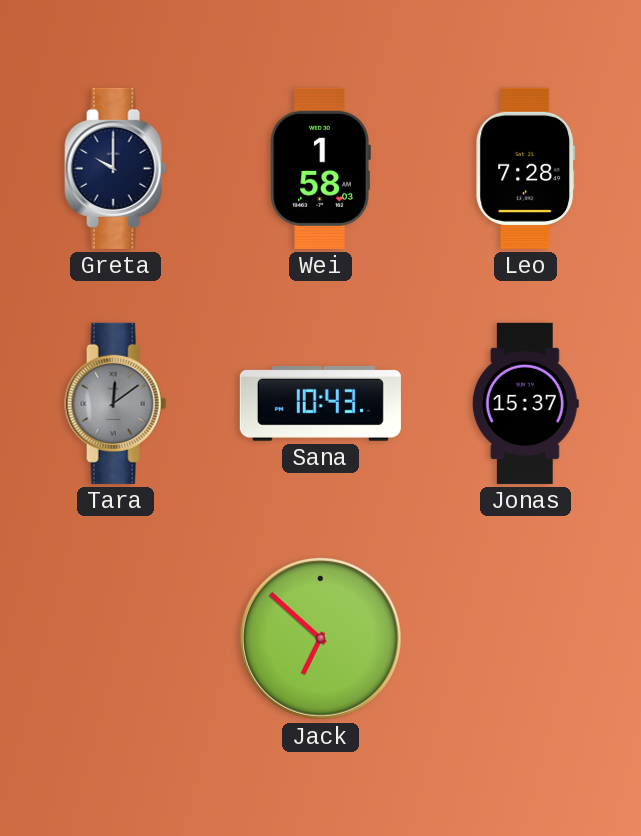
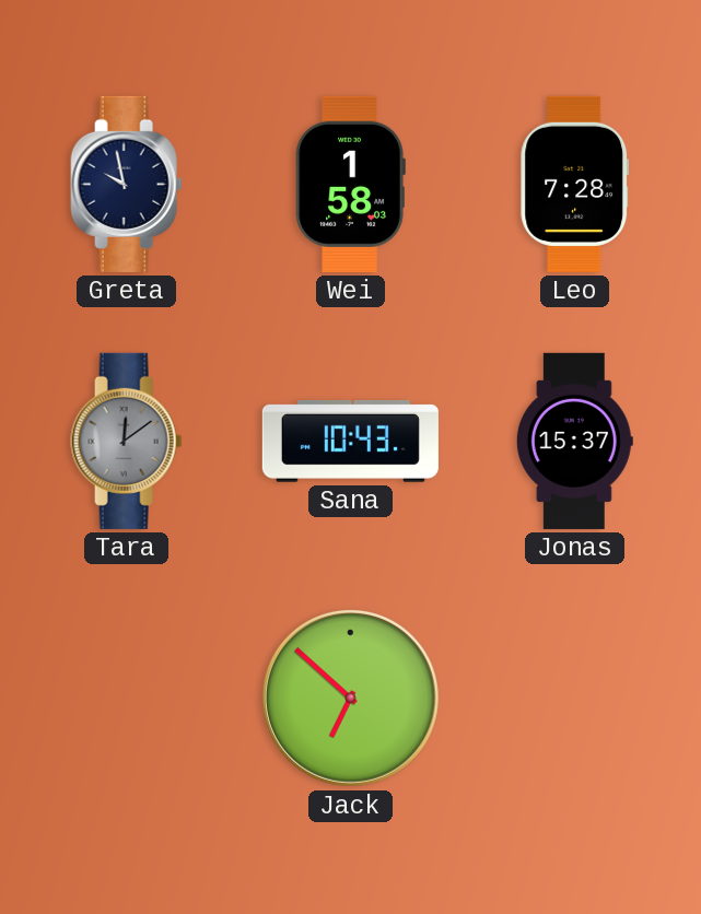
Greta: 10:00 -> 9:58 (127, 184)
